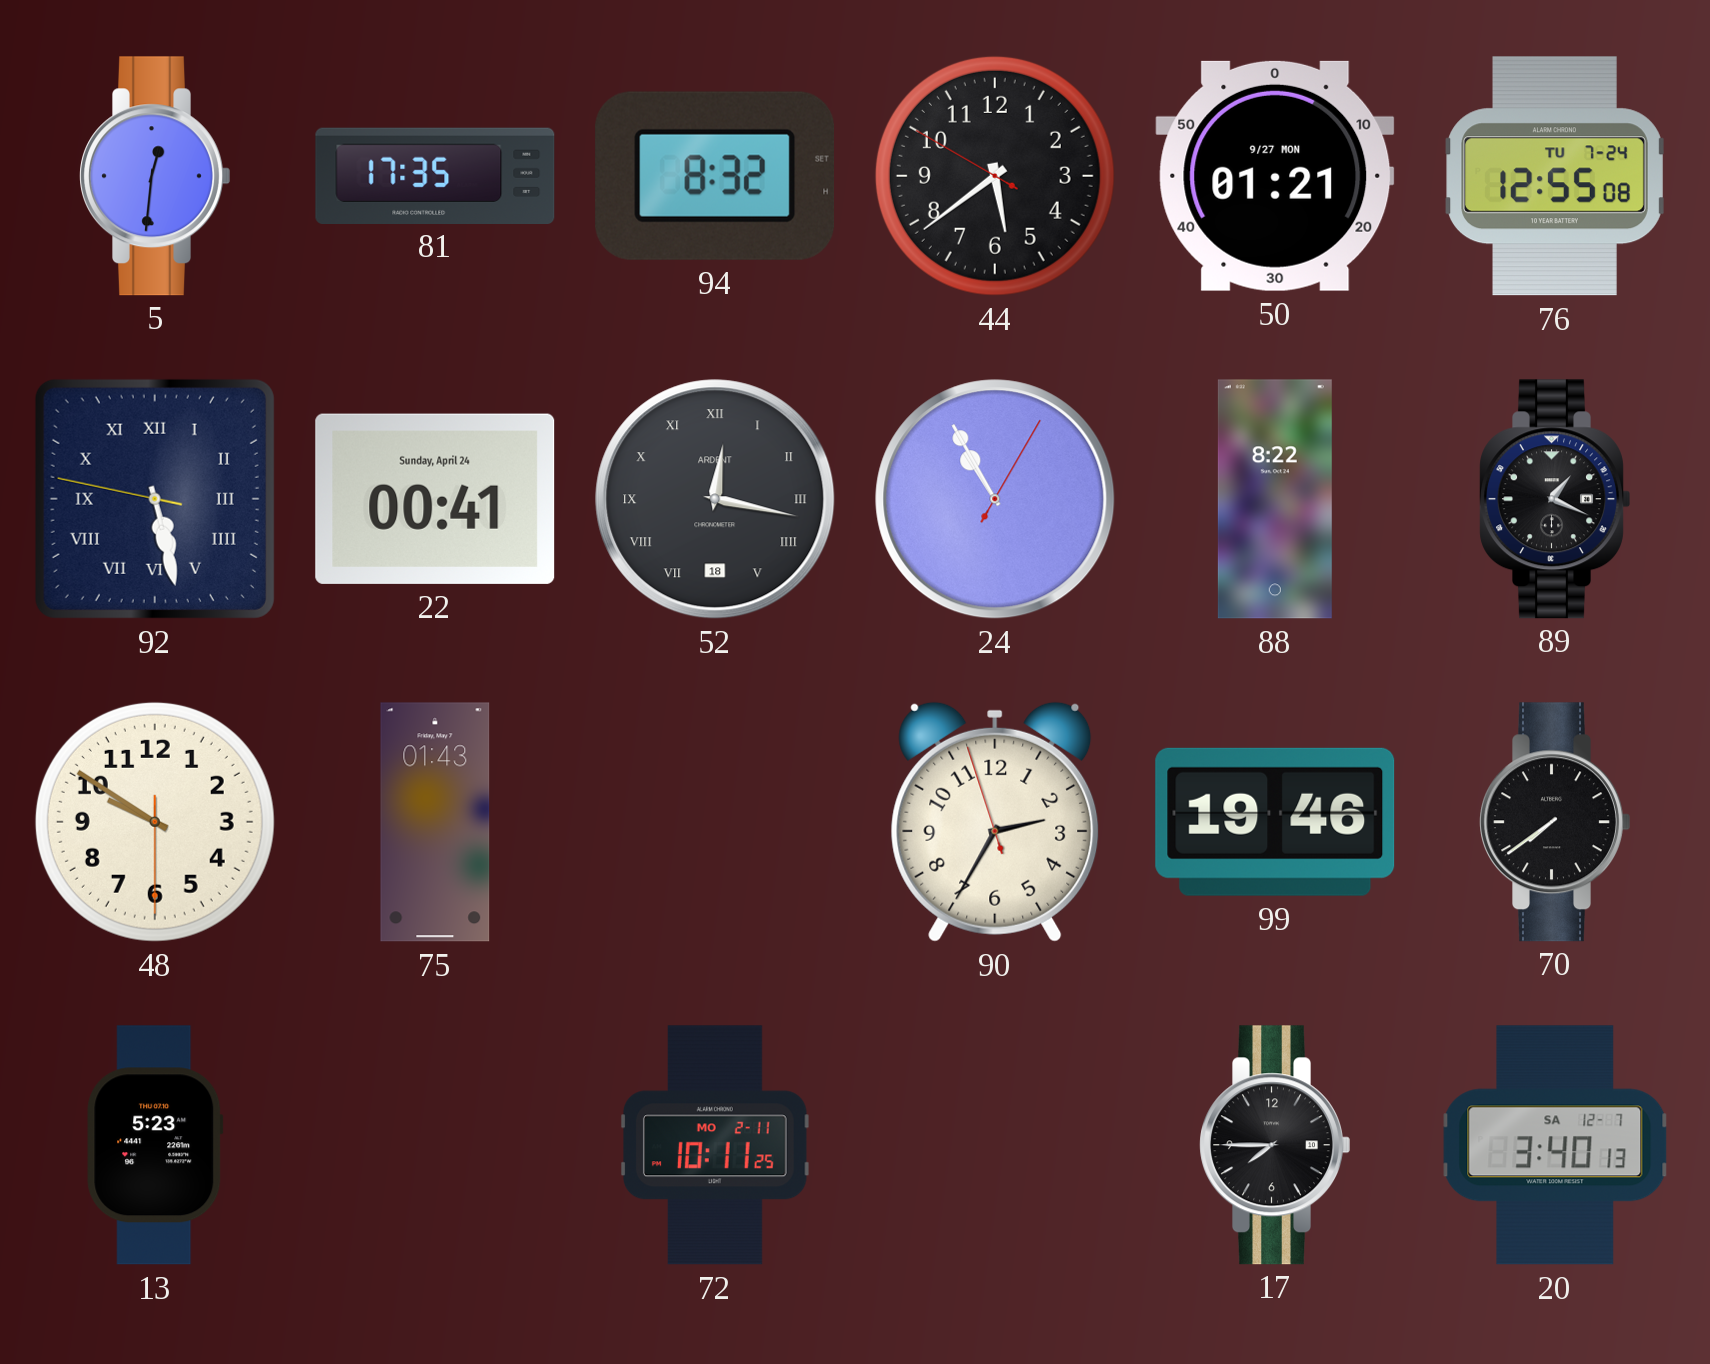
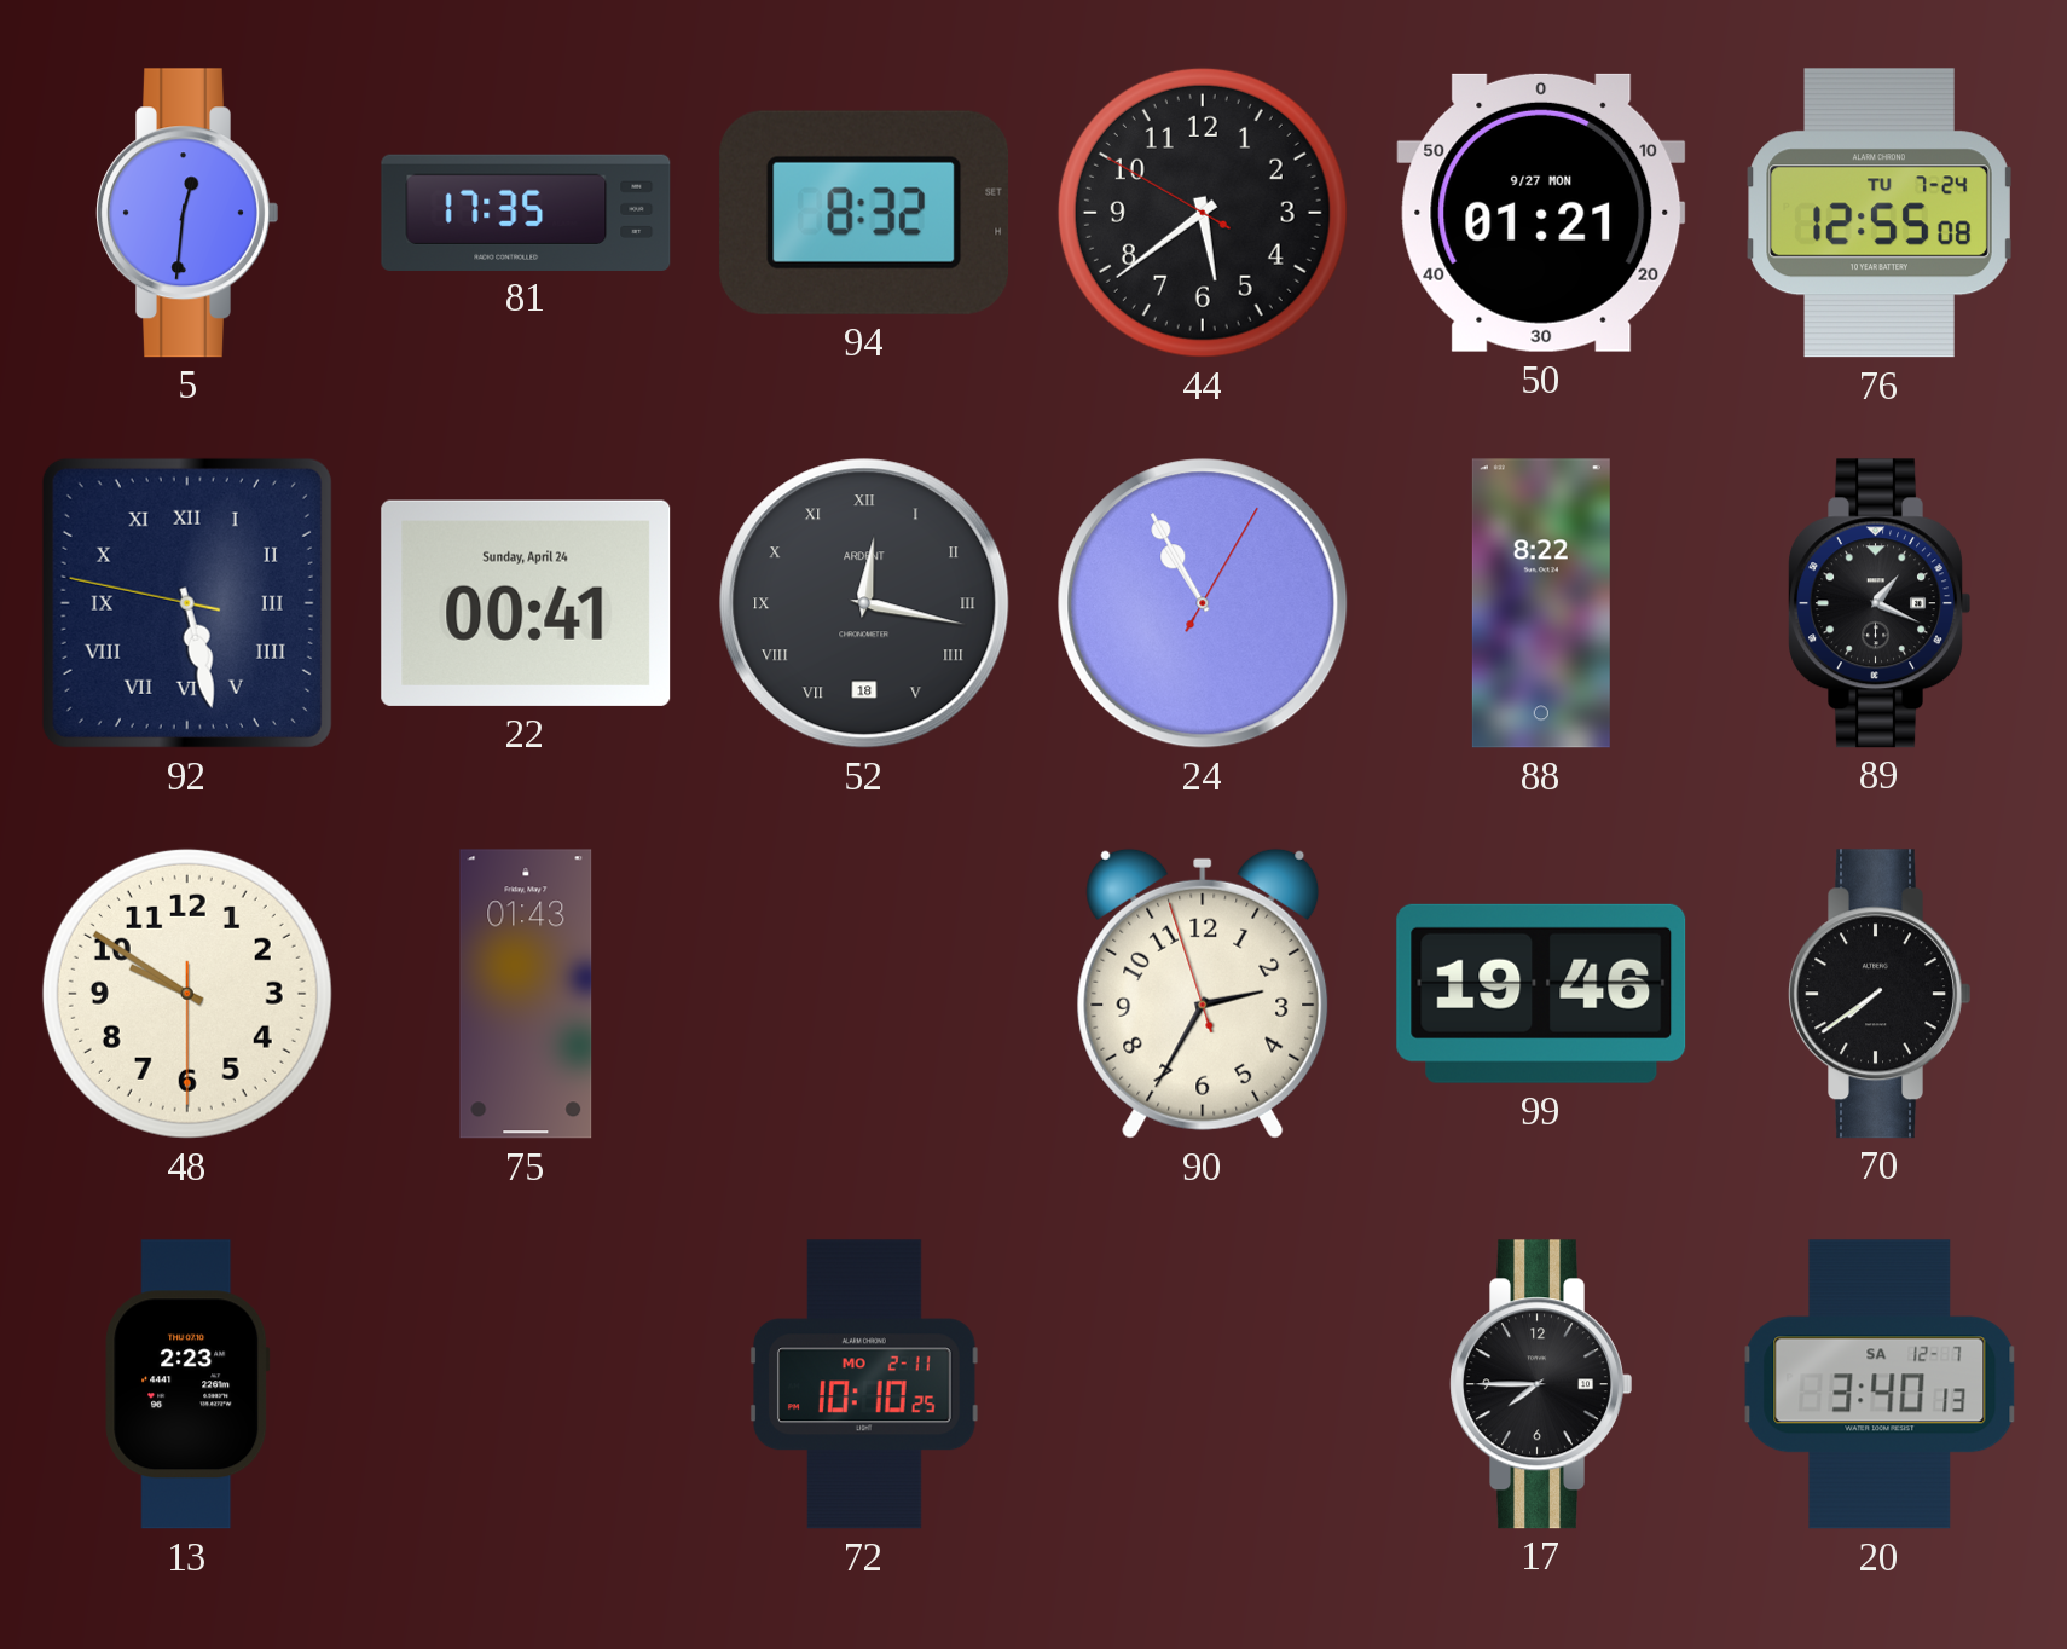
13: 5:23 -> 2:23 (187, 1384)
72: 10:11 -> 10:10 (865, 1384)
